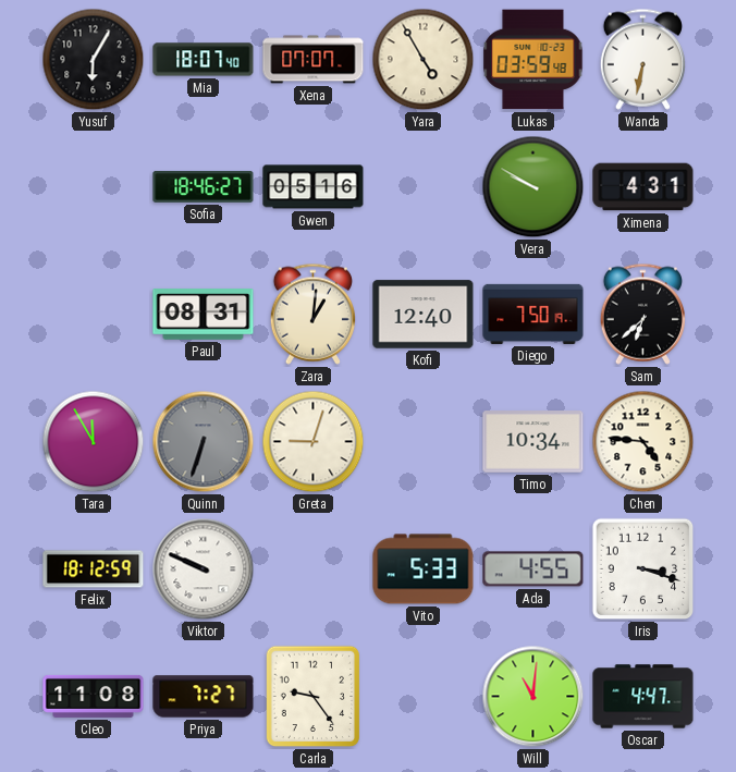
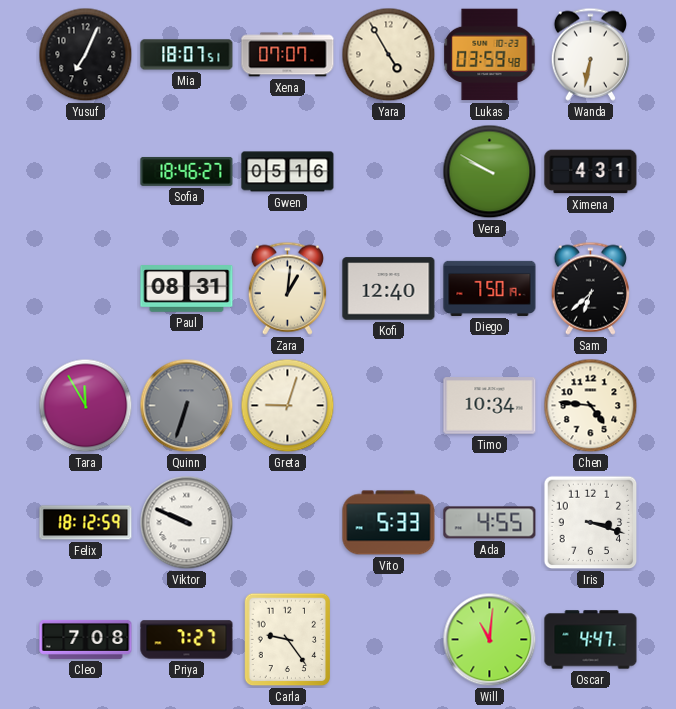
Yusuf: 6:05 -> 7:04 (86, 55)
Mia: 18:07:40 -> 18:07:51 (187, 55)
Cleo: 11:08 -> 7:08 (86, 639)
